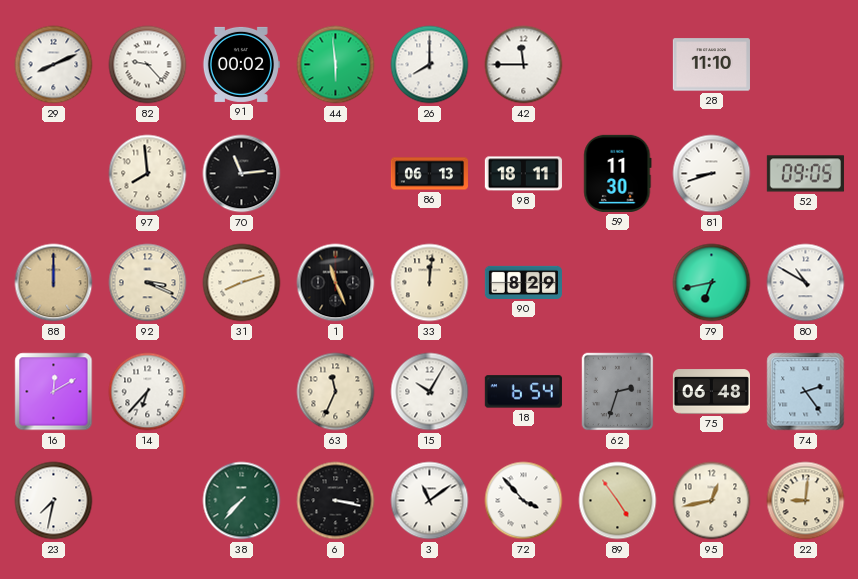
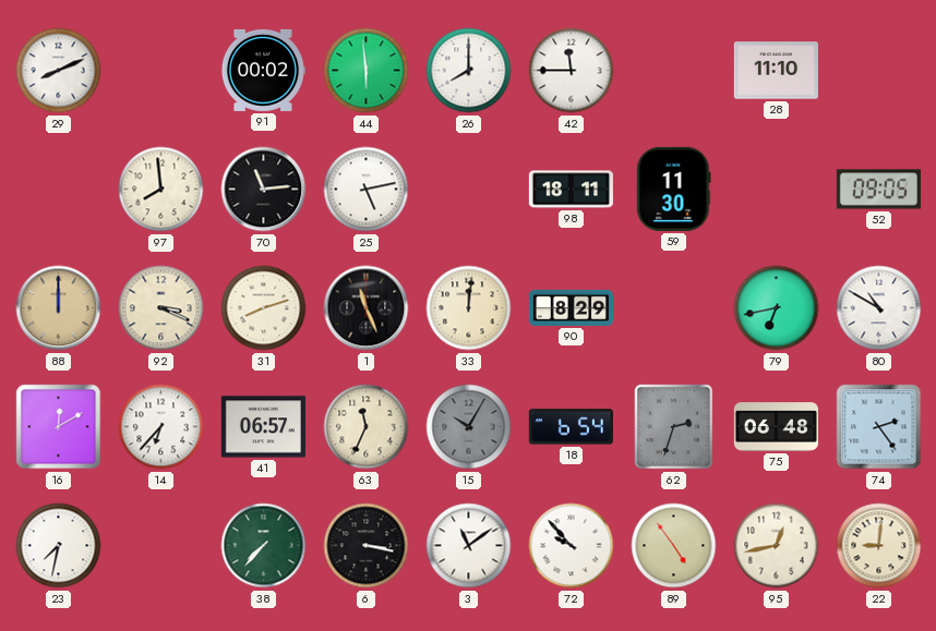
82: 9:23 -> none (148, 65)
25: none -> 5:13 (367, 190)
86: 06:13 -> none (429, 174)
81: 8:42 -> none (712, 174)
41: none -> 06:57 (263, 427)
15 dial: white -> grey (469, 427)
72: 3:53 -> 9:53 (572, 546)
